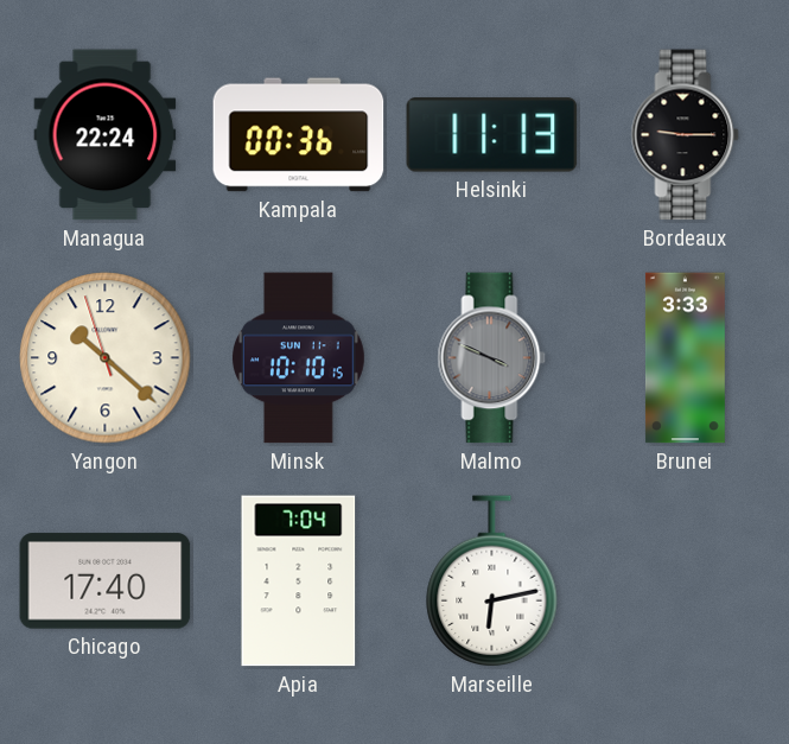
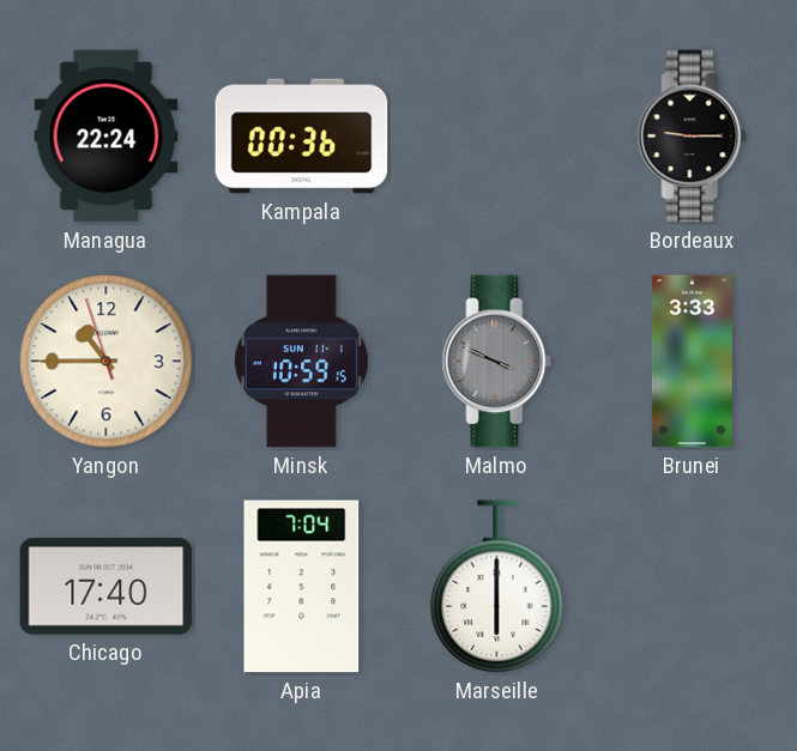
Helsinki: 11:13 -> none (492, 135)
Yangon: 10:21 -> 10:44 (107, 362)
Minsk: 10:10 -> 10:59 (301, 362)
Marseille: 6:13 -> 6:00 (497, 587)
